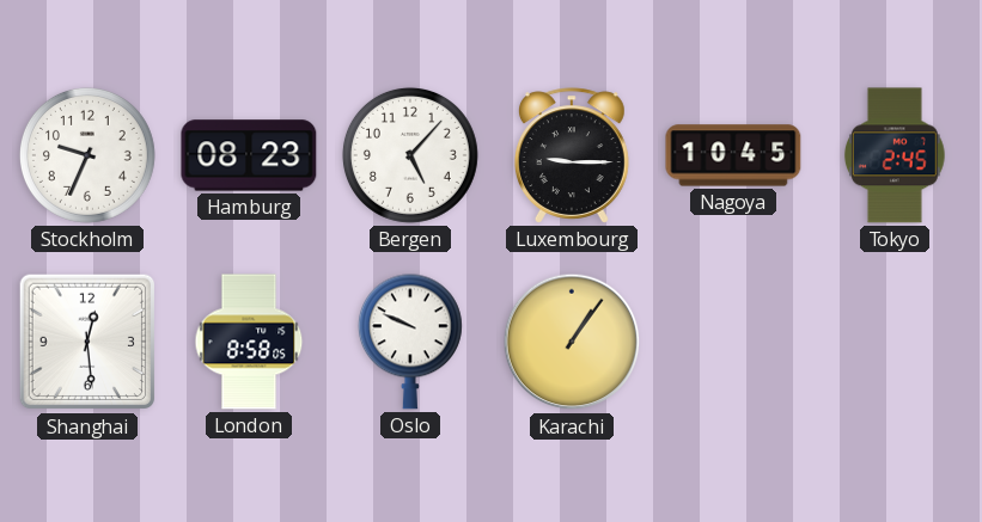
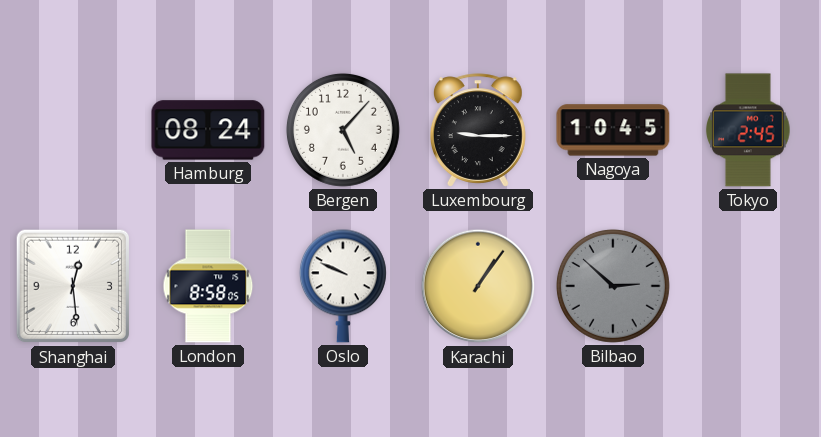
Stockholm: 9:34 -> none (87, 155)
Hamburg: 08:23 -> 08:24 (208, 130)
Bilbao: none -> 2:52 (613, 286)
